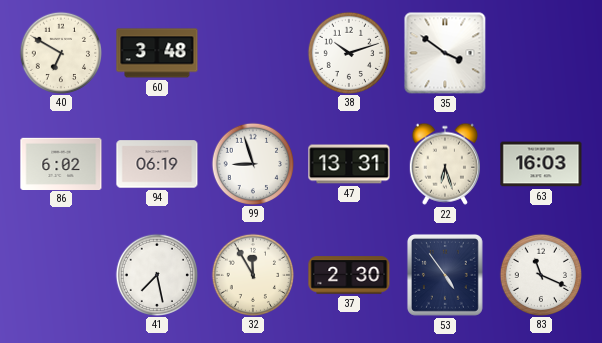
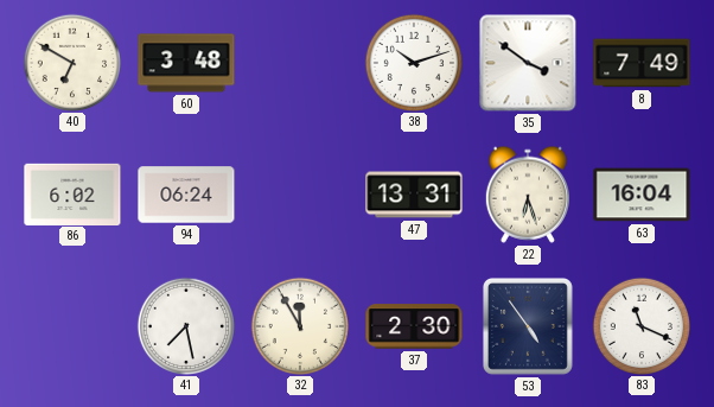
8: none -> 7:49 (642, 63)
94: 06:19 -> 06:24 (186, 195)
99: 8:57 -> none (252, 163)
63: 16:03 -> 16:04 (642, 195)
